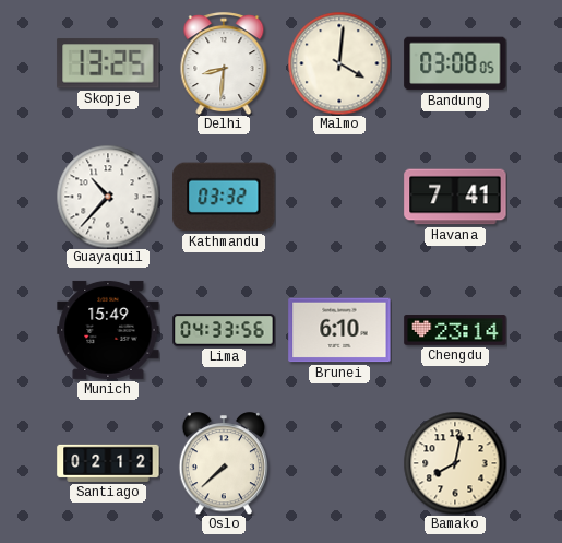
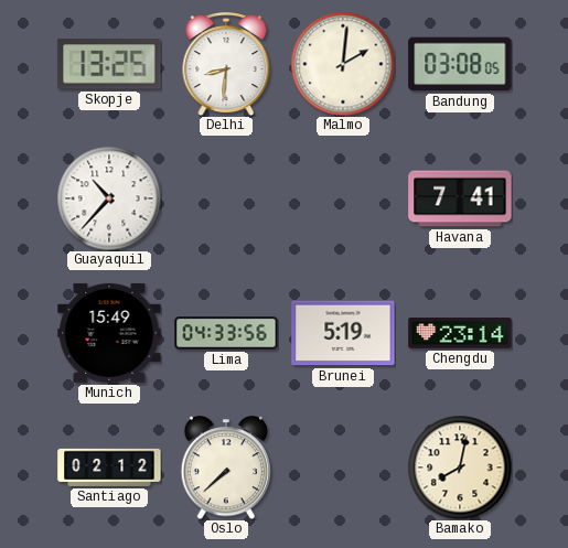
Malmo: 4:01 -> 2:01 (343, 64)
Kathmandu: 03:32 -> none (224, 197)
Brunei: 6:10 -> 5:19 (343, 333)
